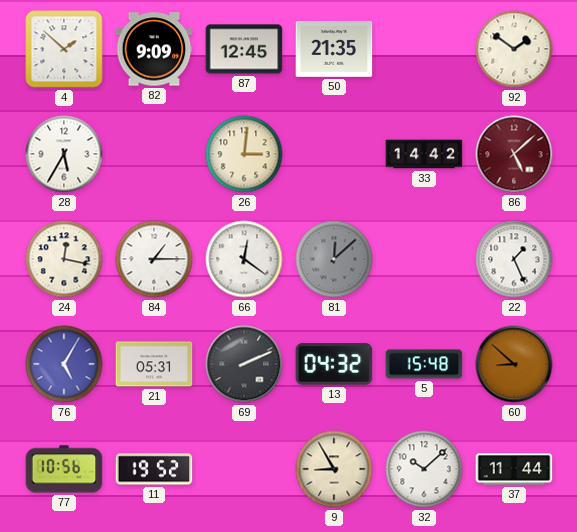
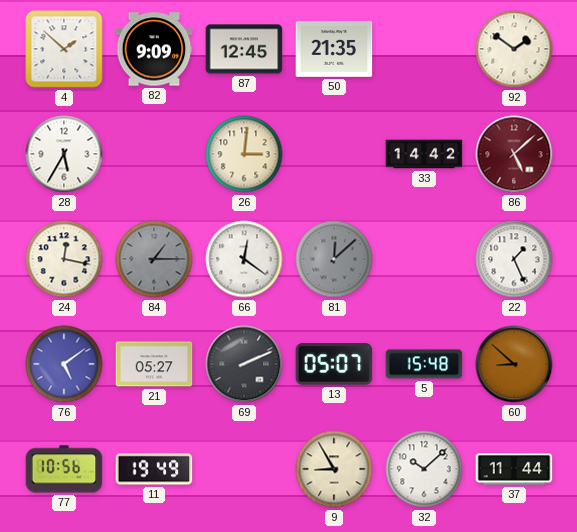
84 dial: white -> grey (154, 259)
76: 5:05 -> 5:09 (64, 364)
21: 05:31 -> 05:27 (154, 364)
13: 04:32 -> 05:07 (334, 364)
11: 19:52 -> 19:49 (154, 469)
